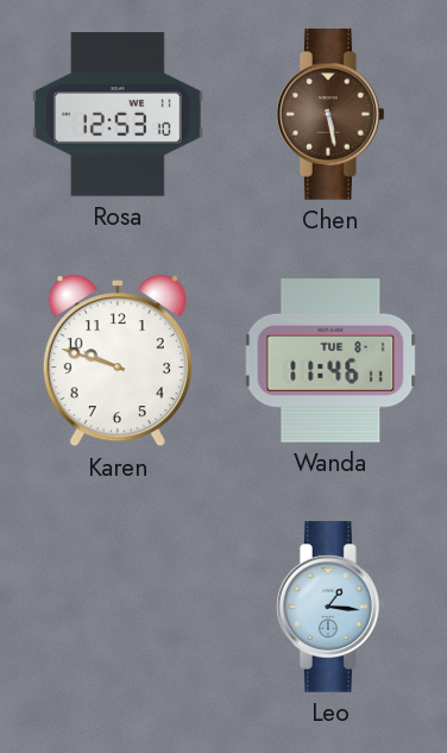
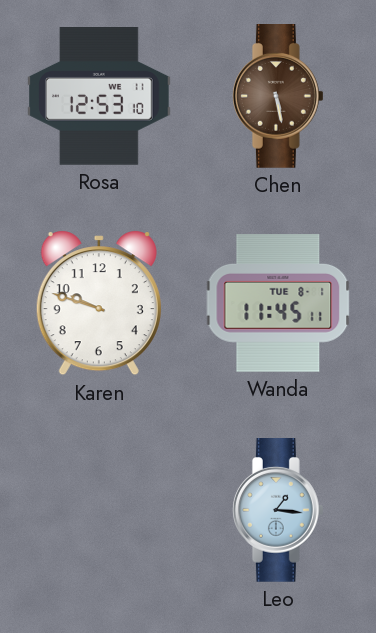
Wanda: 11:46 -> 11:45 (278, 303)
